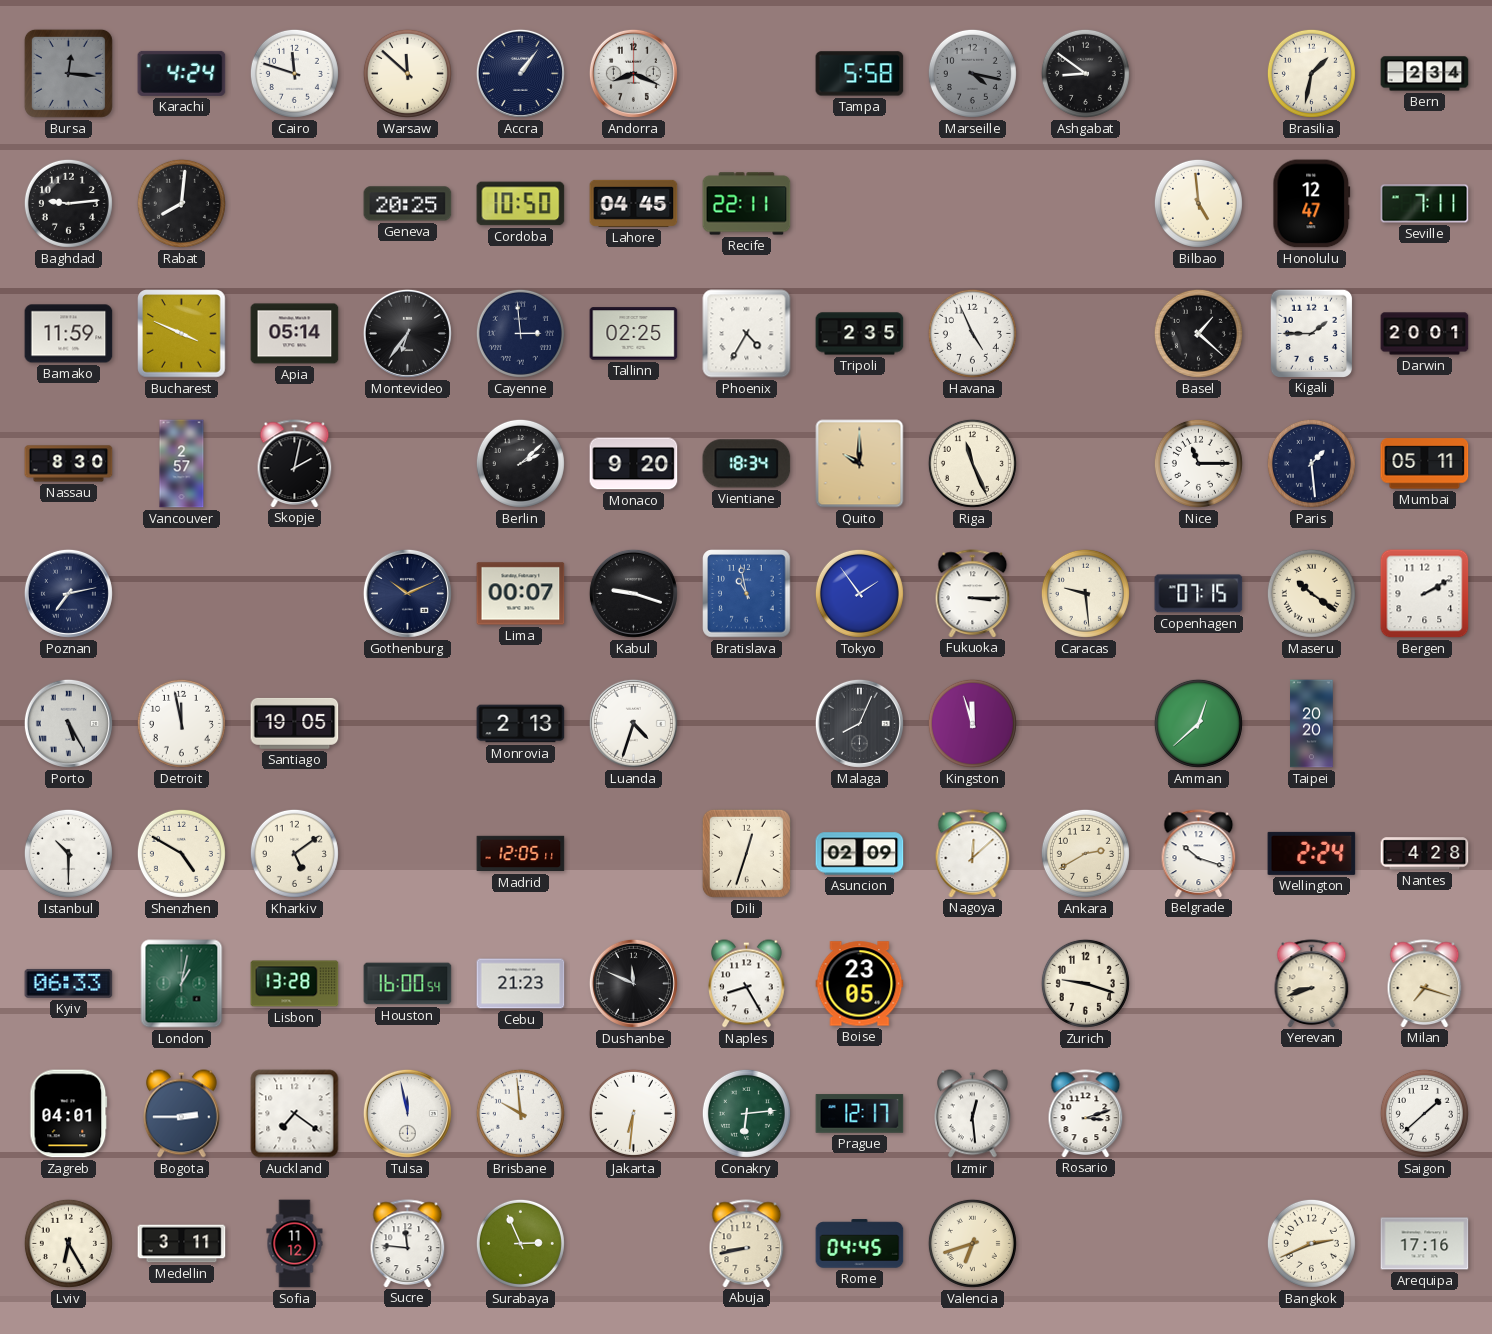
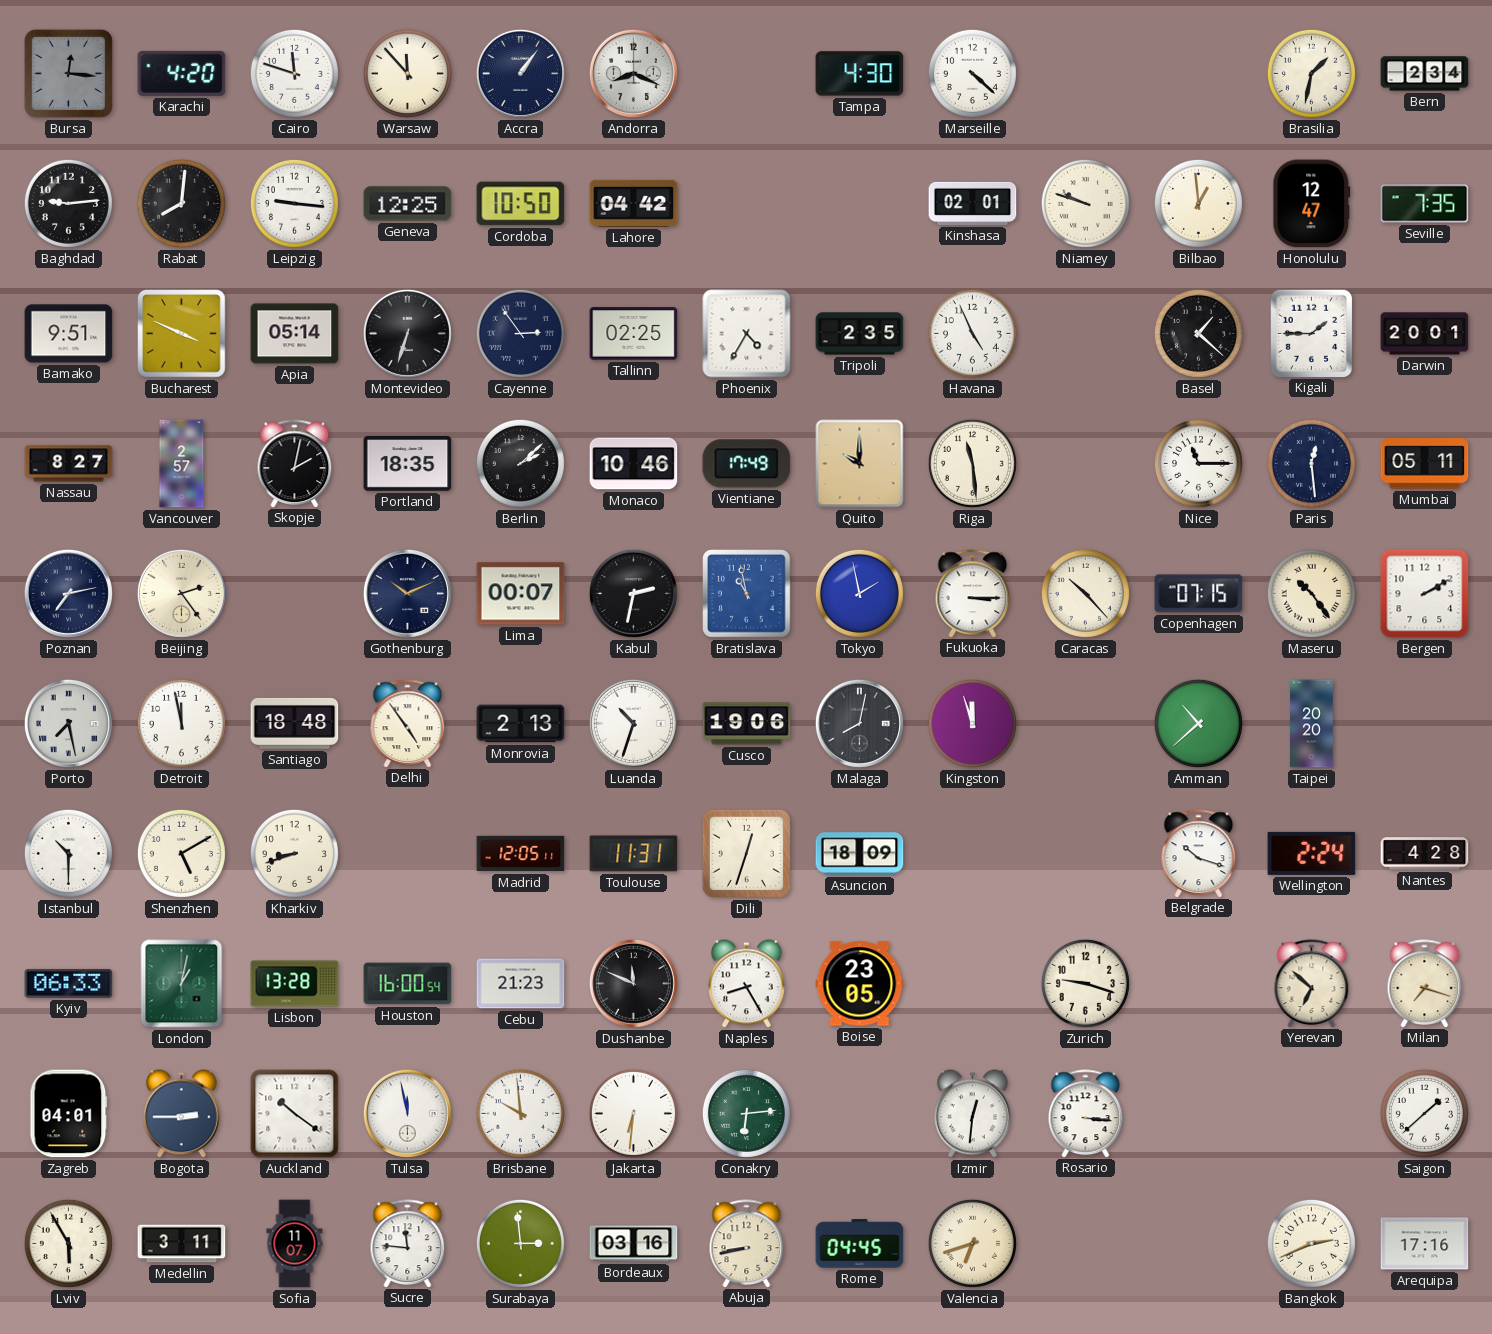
Karachi: 4:24 -> 4:20 (182, 73)
Warsaw: 11:52 -> 11:53 (407, 73)
Tampa: 5:58 -> 4:30 (860, 74)
Marseille: 4:17 -> 4:22 (972, 73)
Marseille dial: grey -> white (972, 73)
Ashgabat: 8:51 -> none (1085, 73)
Leipzig: none -> 9:16 (294, 203)
Geneva: 20:25 -> 12:25 (408, 204)
Lahore: 04:45 -> 04:42 (634, 203)
Recife: 22:11 -> none (747, 204)
Kinshasa: none -> 02:01 (973, 203)
Niamey: none -> 9:48 (1085, 203)
Bilbao: 4:59 -> 12:59 (1198, 203)
Seville: 7:11 -> 7:35 (1425, 204)
Bamako: 11:59 -> 9:51 (69, 334)
Montevideo: 6:36 -> 6:33 (407, 333)
Cayenne: 2:59 -> 2:54 (520, 333)
Nassau: 8:30 -> 8:27 (69, 464)
Portland: none -> 18:35 (408, 463)
Monaco: 9:20 -> 10:46 (634, 464)
Vientiane: 18:34 -> 17:49 (747, 464)
Riga: 11:26 -> 11:29 (972, 463)
Paris: 1:29 -> 12:29 (1311, 463)
Beijing: none -> 2:24 (181, 593)
Kabul: 9:18 -> 2:32 (633, 593)
Tokyo: 1:54 -> 1:58 (859, 593)
Caracas: 9:29 -> 10:23 (1085, 593)
Maseru: 10:21 -> 10:24 (1311, 593)
Porto: 5:25 -> 7:28 (68, 723)
Santiago: 19:05 -> 18:48 (295, 723)
Delhi: none -> 4:54 (408, 723)
Luanda: 4:33 -> 10:33 (633, 723)
Cusco: none -> 19:06 (747, 724)
Malaga: 8:04 -> 8:02 (859, 723)
Amman: 12:38 -> 10:38 (1198, 723)
Shenzhen: 4:50 -> 5:10 (181, 853)
Kharkiv: 5:09 -> 8:42 (294, 853)
Toulouse: none -> 11:31 (634, 854)
Asuncion: 02:09 -> 18:09 (860, 854)
Nagoya: 12:08 -> none (973, 853)
Ankara: 2:40 -> none (1085, 853)
Yerevan: 8:42 -> 6:52 (1312, 983)
Auckland: 7:21 -> 10:21 (295, 1114)
Prague: 12:17 -> none (860, 1114)
Izmir: 12:29 -> 12:31 (973, 1114)
Rosario: 3:12 -> 3:16 (1086, 1113)
Lviv: 6:25 -> 5:55 (68, 1243)
Sofia: 11:12 -> 11:07 (295, 1244)
Surabaya: 2:56 -> 2:59 (520, 1243)
Bordeaux: none -> 03:16 (634, 1244)
